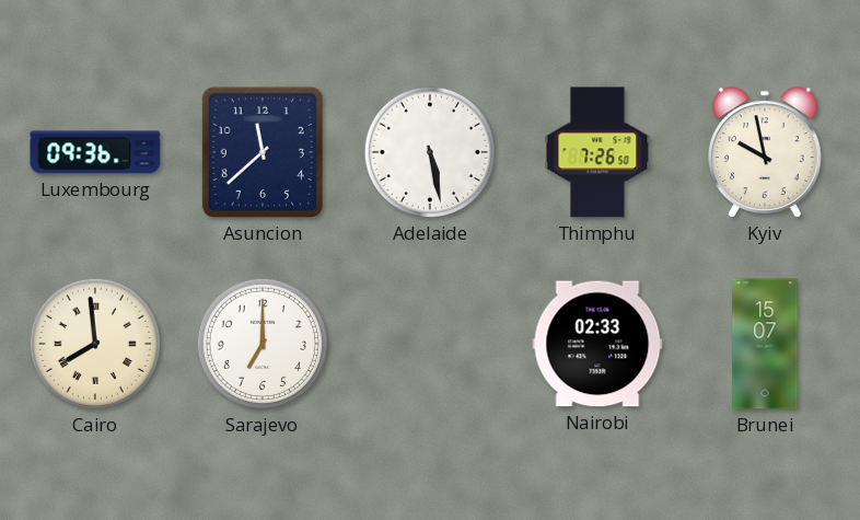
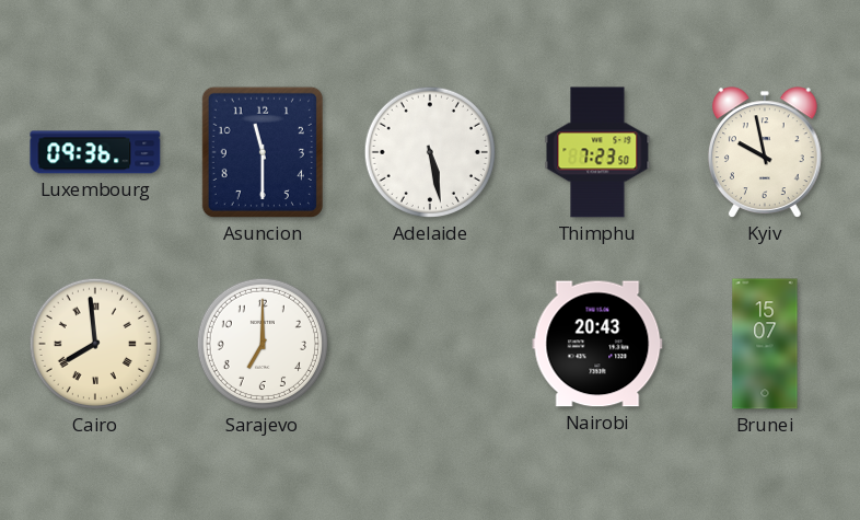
Asuncion: 11:38 -> 11:30 (263, 152)
Thimphu: 7:26 -> 7:23 (597, 152)
Nairobi: 02:33 -> 20:43 (597, 344)
